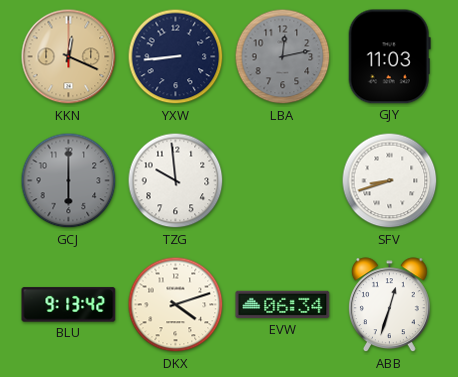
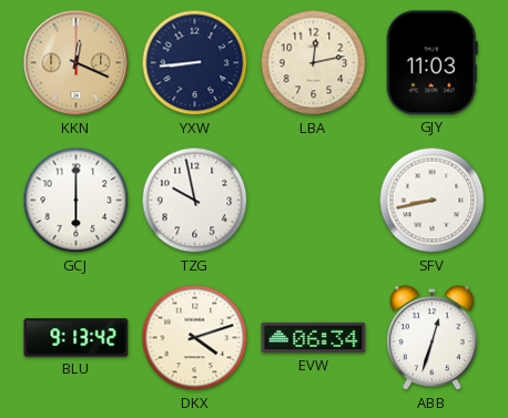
LBA dial: grey -> cream (314, 63)
GCJ dial: grey -> white (77, 201)
TZG: 9:59 -> 9:58 (195, 201)
SFV: 8:42 -> 8:43 (433, 201)
